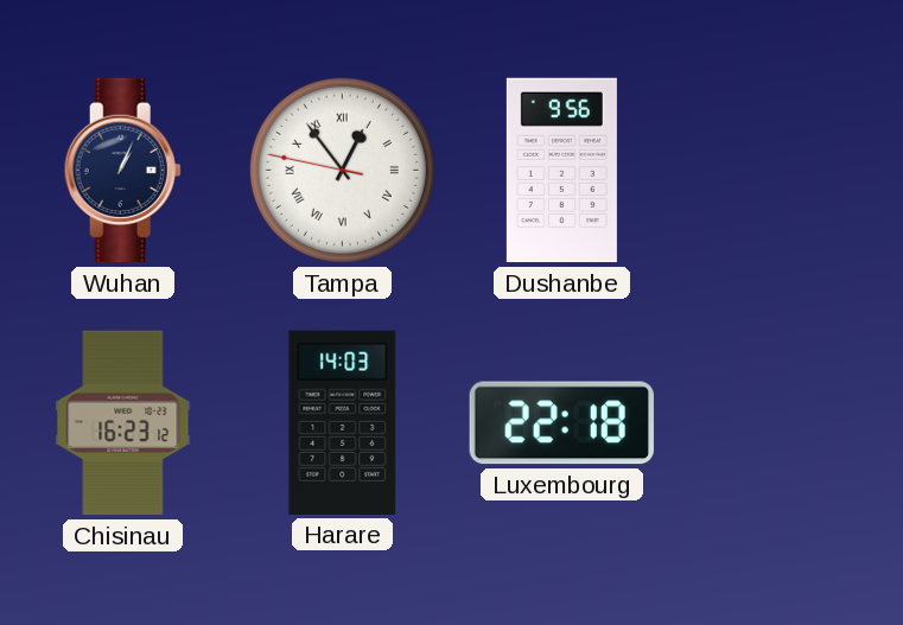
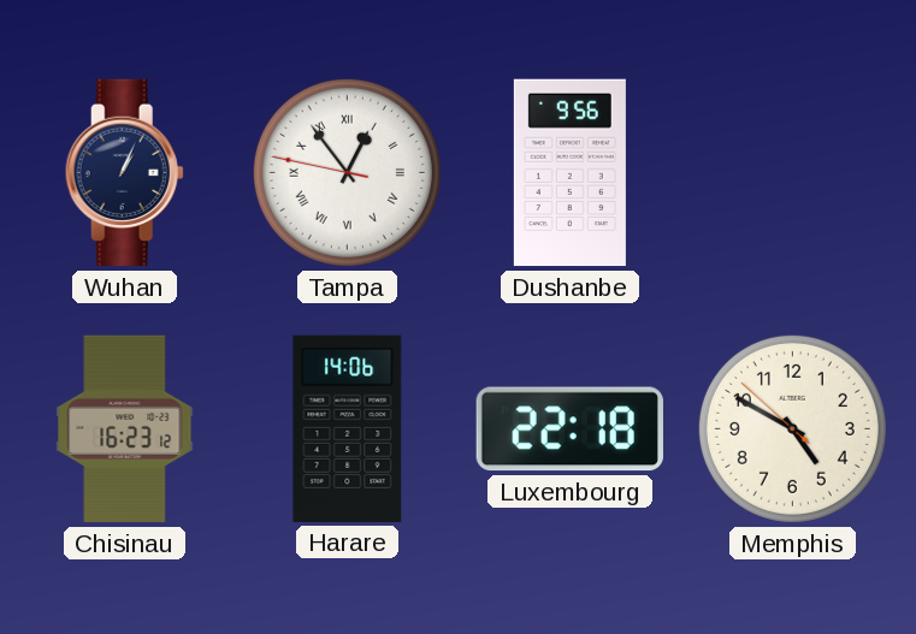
Harare: 14:03 -> 14:06 (348, 428)
Memphis: none -> 4:49 (792, 428)
